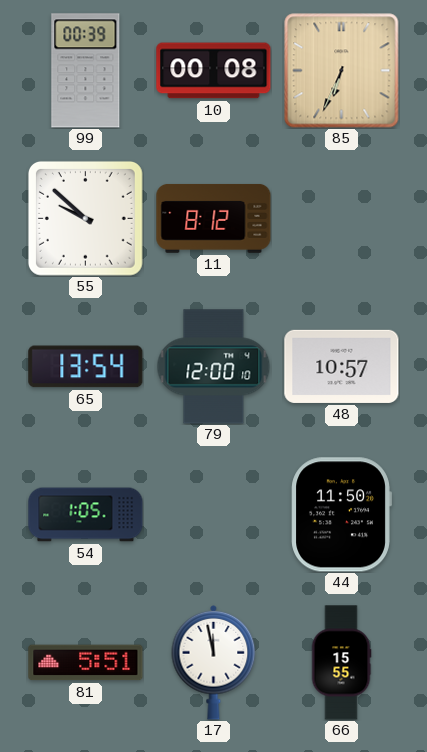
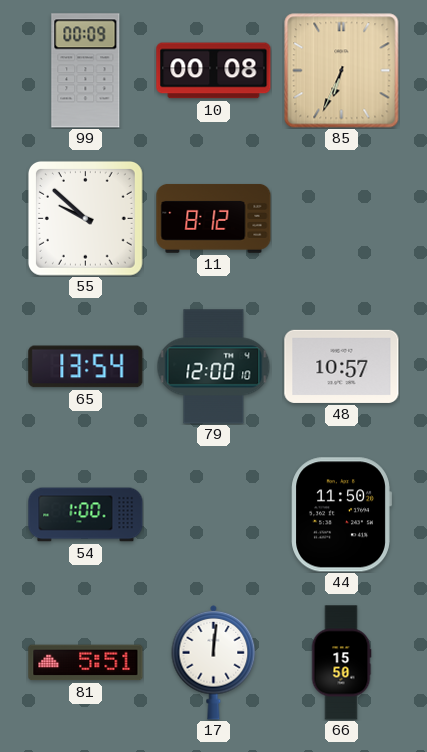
99: 00:39 -> 00:09 (86, 71)
54: 1:05 -> 1:00 (86, 515)
17: 11:58 -> 12:01 (214, 662)
66: 15:55 -> 15:50 (341, 663)
